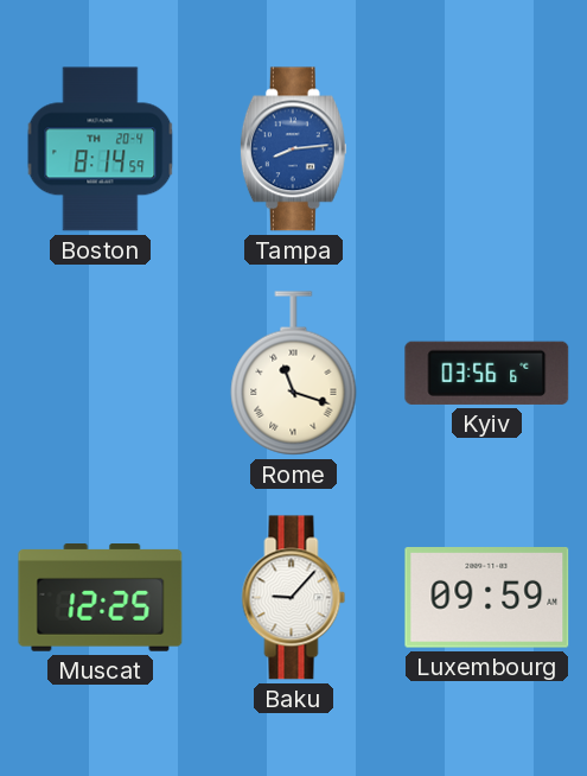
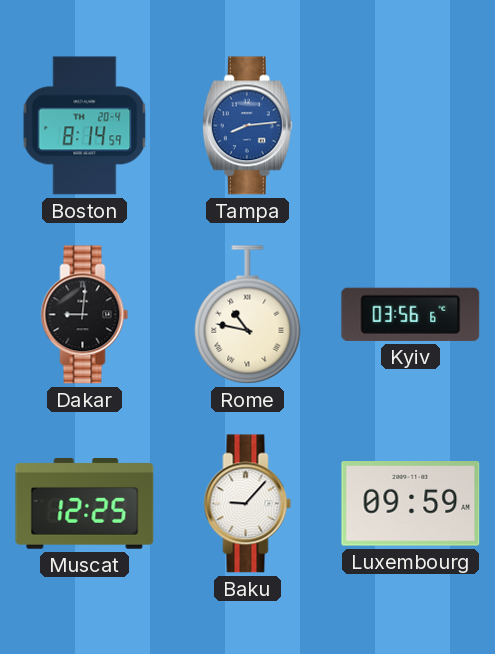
Dakar: none -> 9:01 (85, 315)
Rome: 11:18 -> 10:47 (248, 315)
